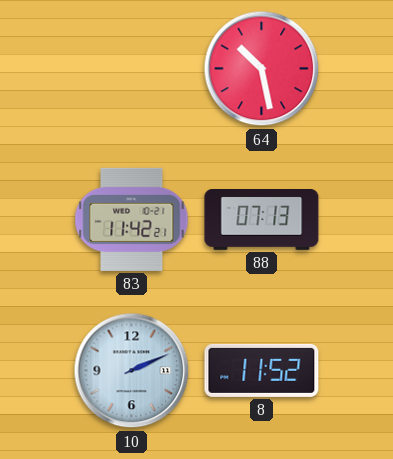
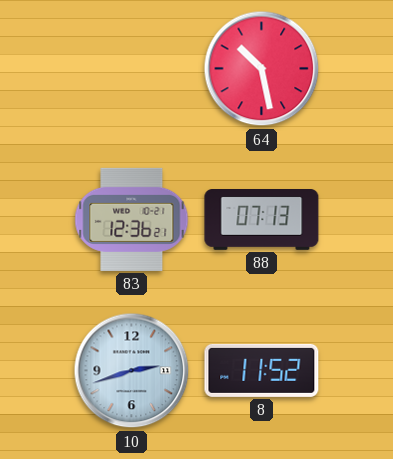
83: 11:42 -> 12:36 (132, 219)
10: 2:11 -> 2:42 (132, 371)
